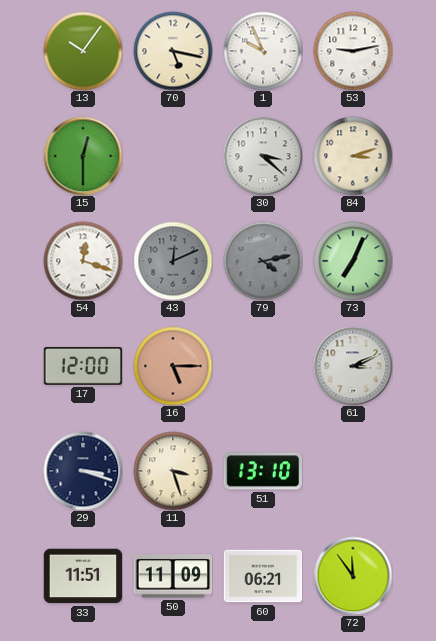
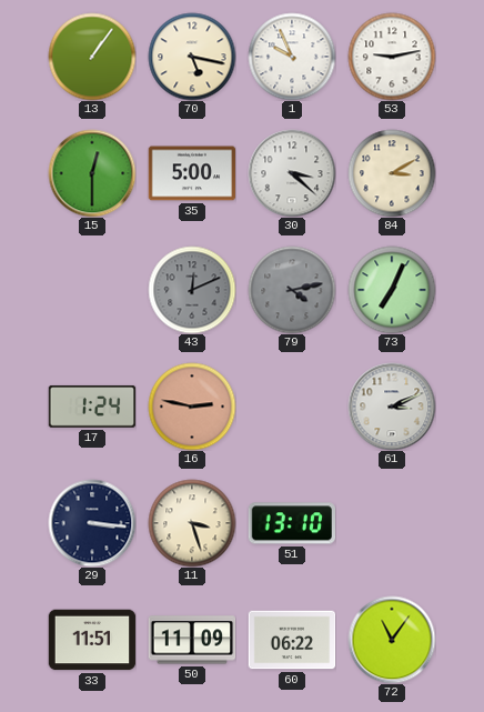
13: 10:06 -> 1:06 (92, 57)
35: none -> 5:00 (192, 173)
84: 3:12 -> 3:10 (392, 173)
54: 12:18 -> none (83, 261)
17: 12:00 -> 1:24 (92, 407)
16: 5:15 -> 2:47 (192, 407)
29: 3:18 -> 3:16 (92, 523)
60: 06:21 -> 06:22 (292, 640)
72: 11:54 -> 11:06 (392, 640)
